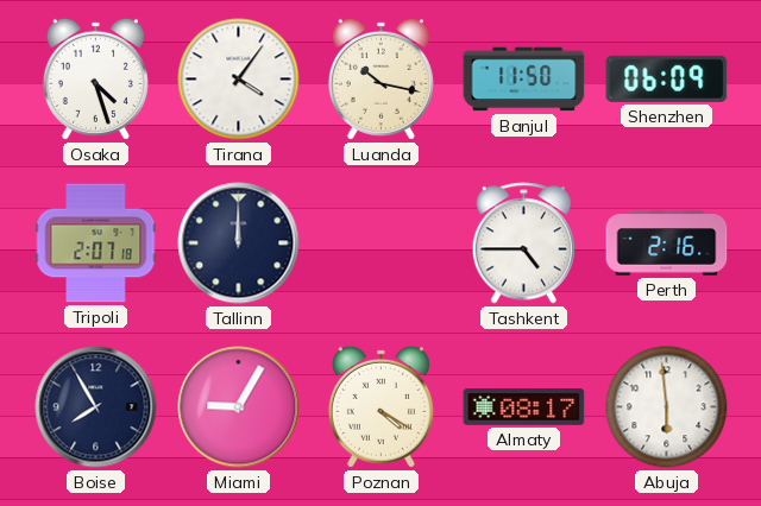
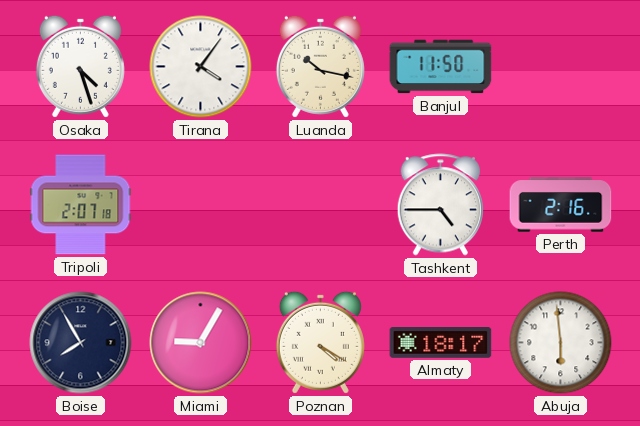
Shenzhen: 06:09 -> none (667, 78)
Tallinn: 12:00 -> none (239, 243)
Almaty: 08:17 -> 18:17 (441, 343)
